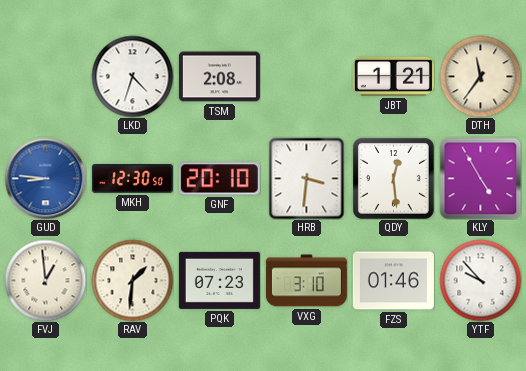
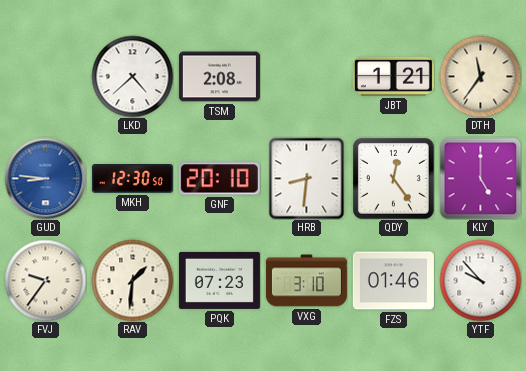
LKD: 4:33 -> 4:38 (132, 76)
HRB: 3:31 -> 8:31 (307, 178)
QDY: 12:29 -> 12:24 (393, 178)
KLY: 4:55 -> 5:00 (480, 178)
FVJ: 12:59 -> 9:36 (45, 280)
